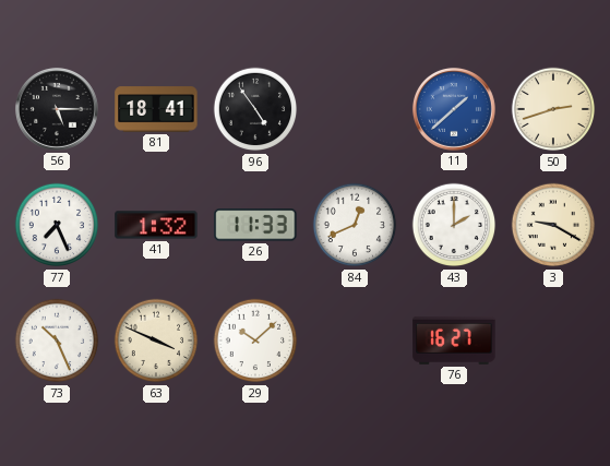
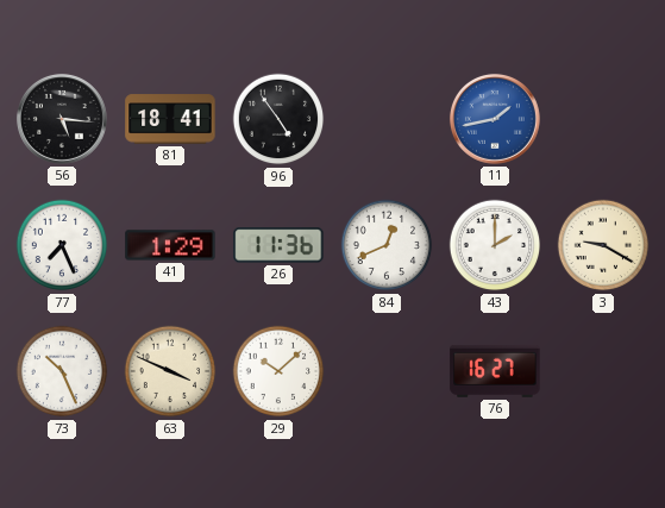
56: 5:15 -> 5:16 (62, 119)
11: 1:38 -> 1:43 (495, 119)
50: 2:42 -> none (553, 109)
41: 1:32 -> 1:29 (170, 245)
26: 11:33 -> 11:36 (278, 245)
